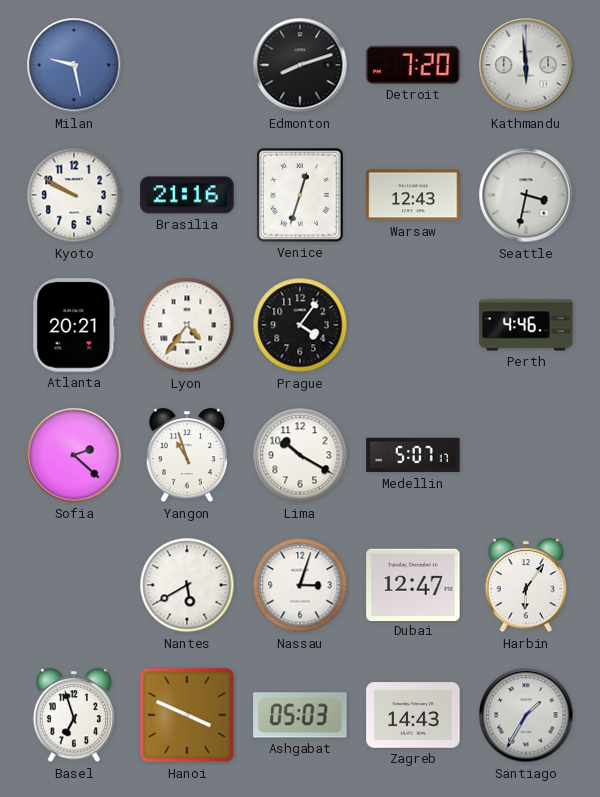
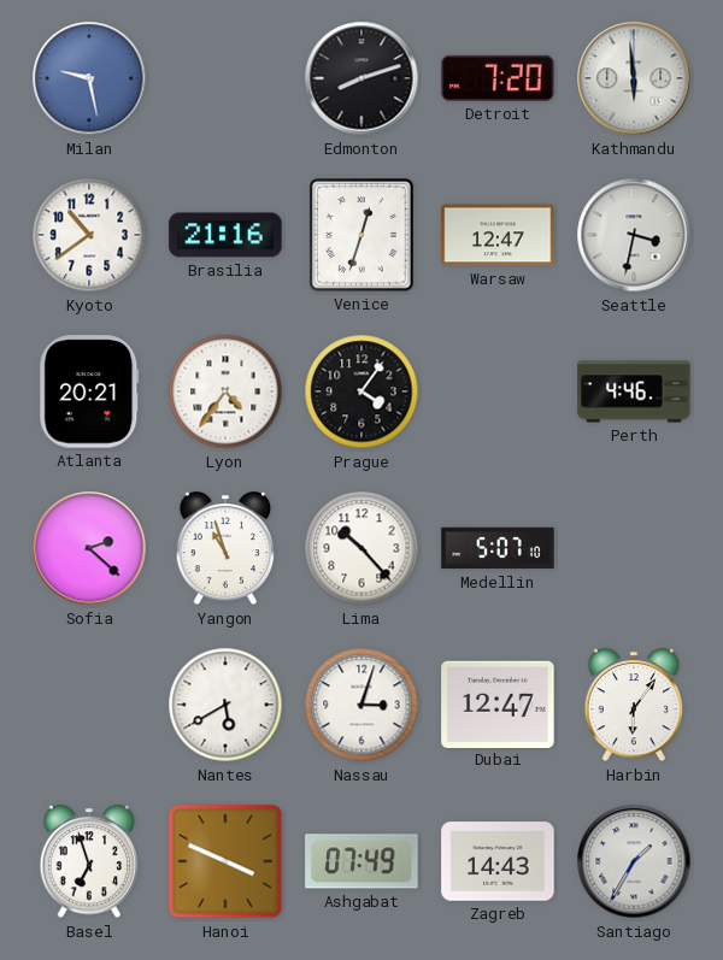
Kyoto: 9:50 -> 10:39 (89, 235)
Warsaw: 12:43 -> 12:47 (498, 235)
Lima: 10:20 -> 10:23 (361, 548)
Medellin: 5:07:17 -> 5:07:10 (498, 548)
Ashgabat: 05:03 -> 07:49 (361, 861)
